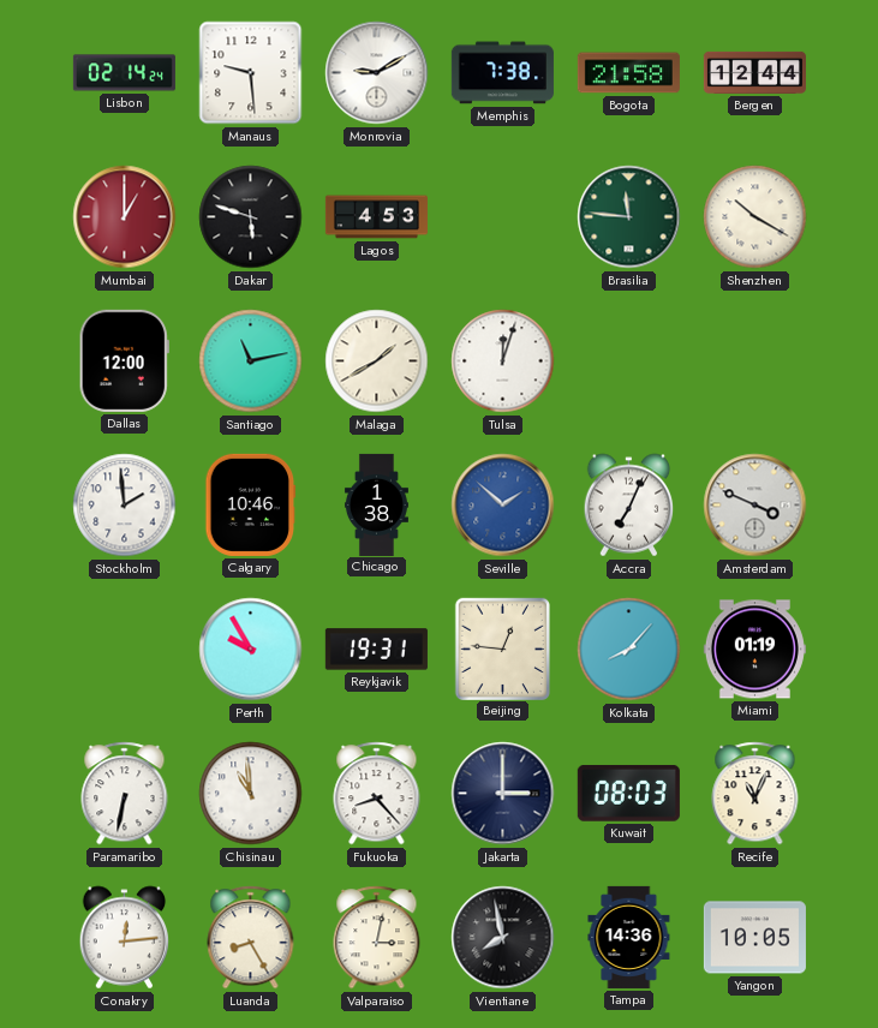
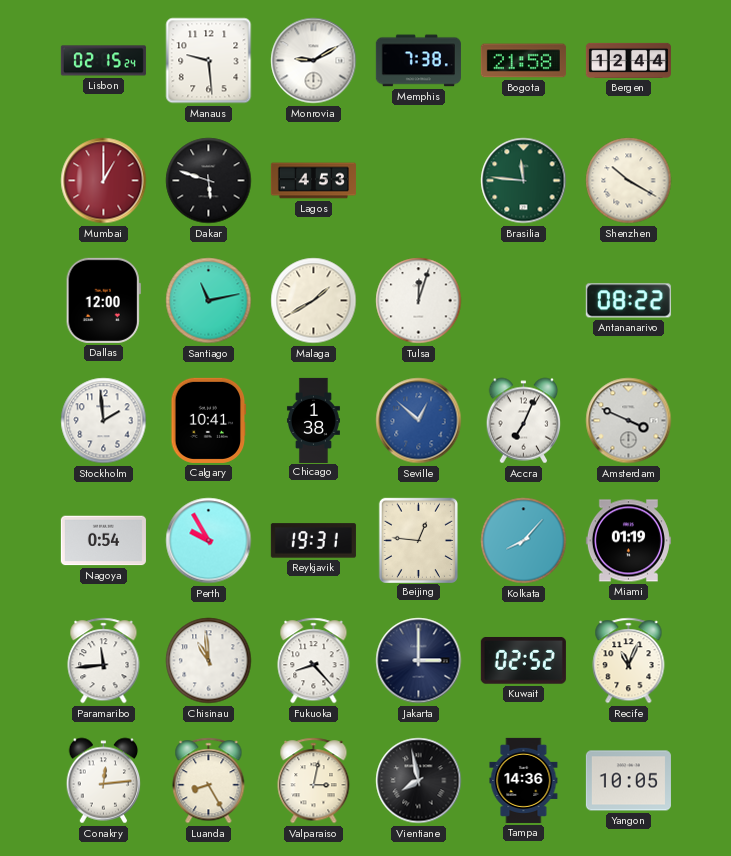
Lisbon: 02:14 -> 02:15 (103, 61)
Antananarivo: none -> 08:22 (628, 301)
Calgary: 10:46 -> 10:41 (209, 420)
Seville: 1:52 -> 12:52 (419, 421)
Nagoya: none -> 0:54 (103, 541)
Paramaribo: 6:32 -> 11:44 (104, 661)
Kuwait: 08:03 -> 02:52 (523, 660)
